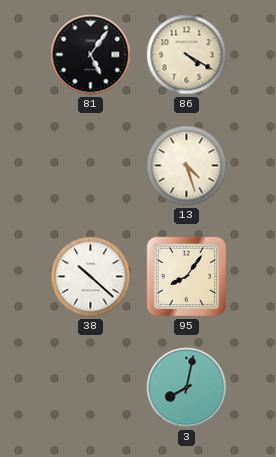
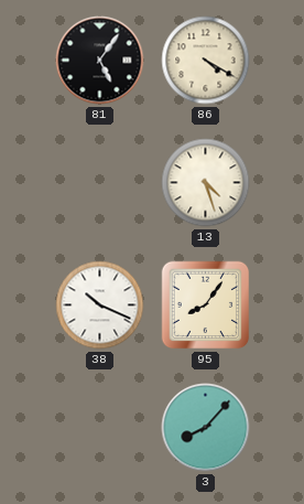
38: 10:22 -> 10:19 (100, 305)
3: 8:02 -> 8:07 (206, 428)
